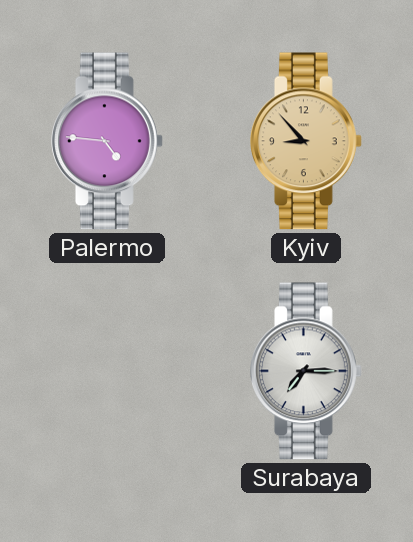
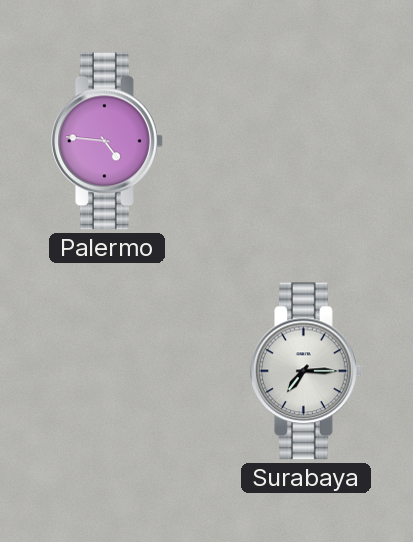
Kyiv: 8:53 -> none (307, 141)
